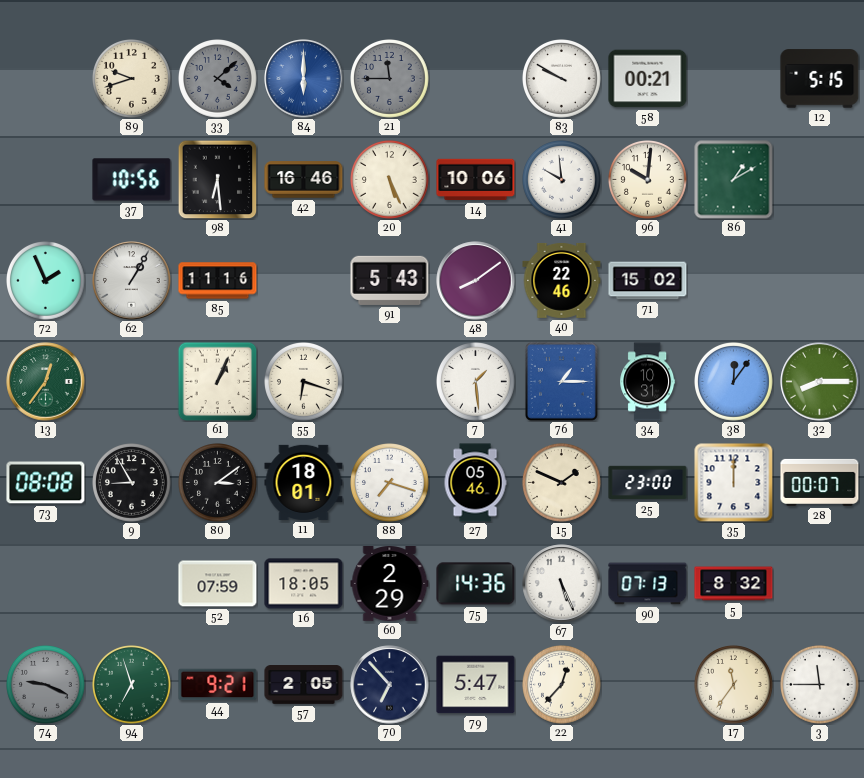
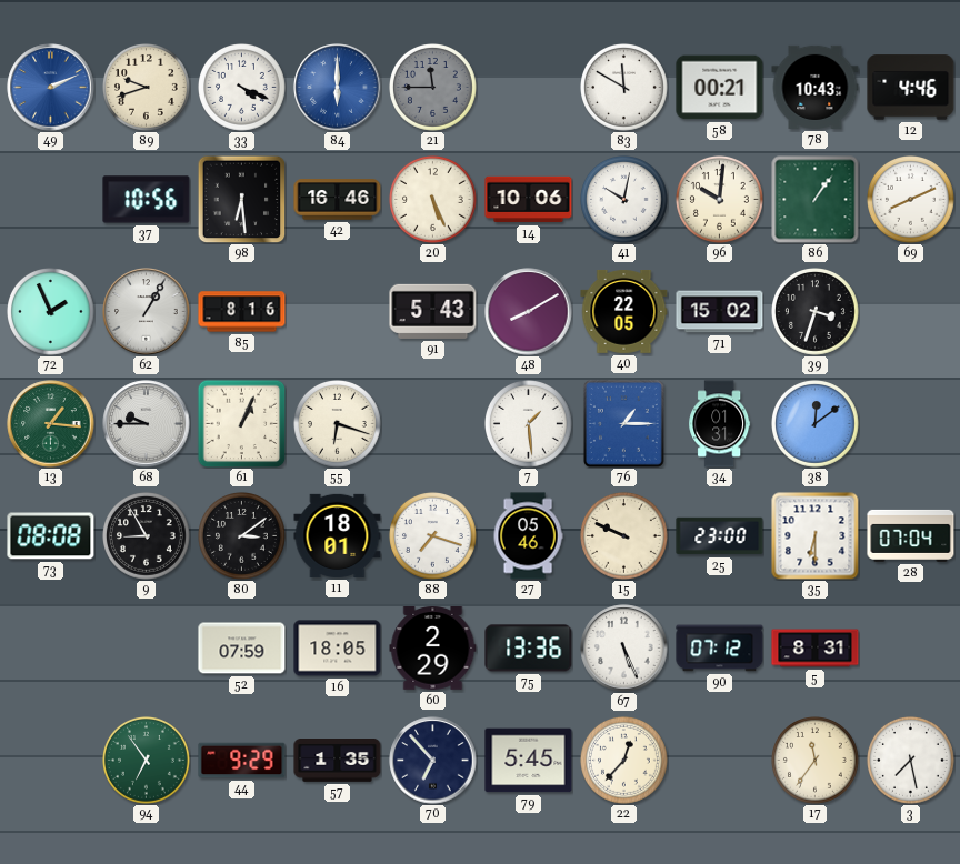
49: none -> 2:11 (51, 88)
33: 4:08 -> 4:19 (242, 88)
33 dial: grey -> white (242, 88)
83: 9:50 -> 11:50 (624, 88)
78: none -> 10:43 (816, 87)
12: 5:15 -> 4:46 (911, 88)
41: 9:59 -> 10:02 (624, 200)
86: 1:10 -> 1:06 (816, 200)
69: none -> 8:11 (911, 200)
85: 11:16 -> 8:16 (242, 312)
48: 8:09 -> 8:10 (529, 312)
40: 22:46 -> 22:05 (624, 311)
39: none -> 3:33 (816, 312)
13: 12:36 -> 1:16 (51, 424)
68: none -> 9:45 (147, 424)
34: 10:31 -> 01:31 (720, 424)
38: 12:06 -> 12:09 (816, 424)
32: 8:15 -> none (820, 382)
15: 1:49 -> 9:49 (624, 536)
35: 12:00 -> 6:30 (816, 536)
28: 00:07 -> 07:04 (911, 535)
75: 14:36 -> 13:36 (529, 649)
90: 07:13 -> 07:12 (720, 649)
5: 8:32 -> 8:31 (816, 649)
74: 9:19 -> none (46, 685)
94: 6:57 -> 6:54 (147, 761)
44: 9:21 -> 9:29 (242, 761)
57: 2:05 -> 1:35 (338, 761)
79: 5:47 -> 5:45 (529, 761)
3: 11:45 -> 7:28 (911, 761)
